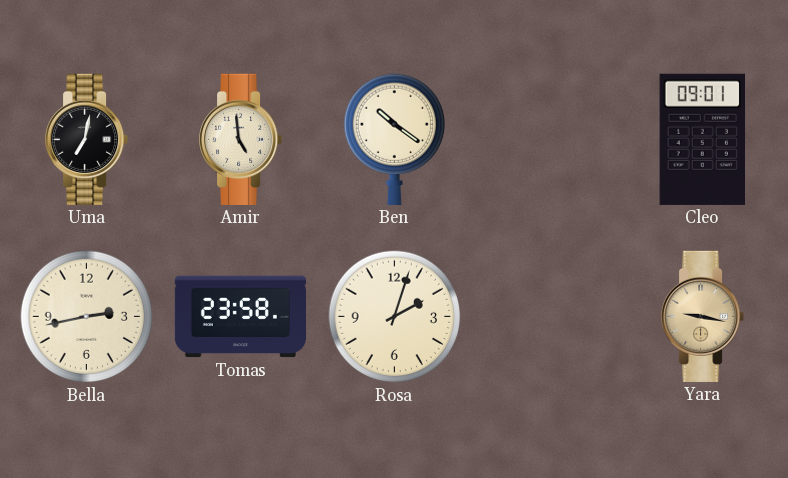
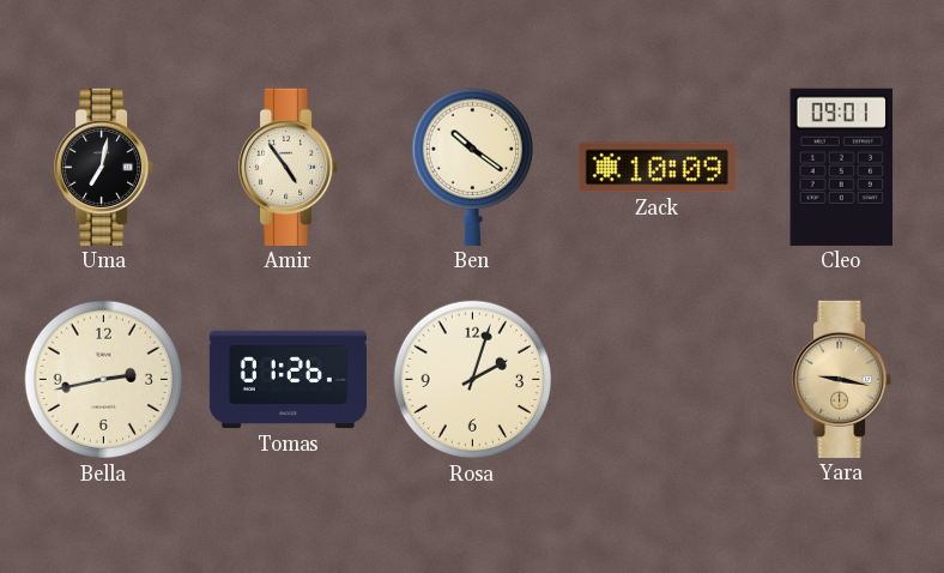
Amir: 4:59 -> 4:54 (289, 167)
Zack: none -> 10:09 (656, 168)
Tomas: 23:58 -> 01:26 (288, 380)
